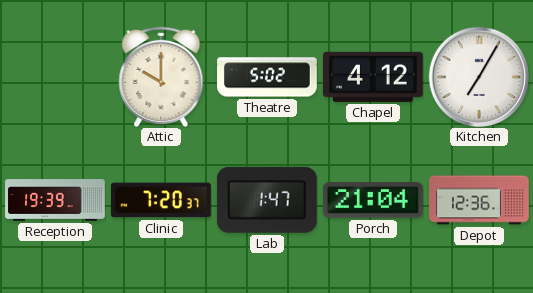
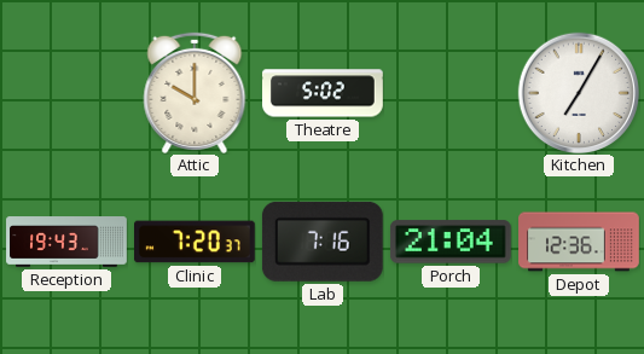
Chapel: 4:12 -> none (373, 77)
Reception: 19:39 -> 19:43 (66, 242)
Lab: 1:47 -> 7:16 (323, 242)
